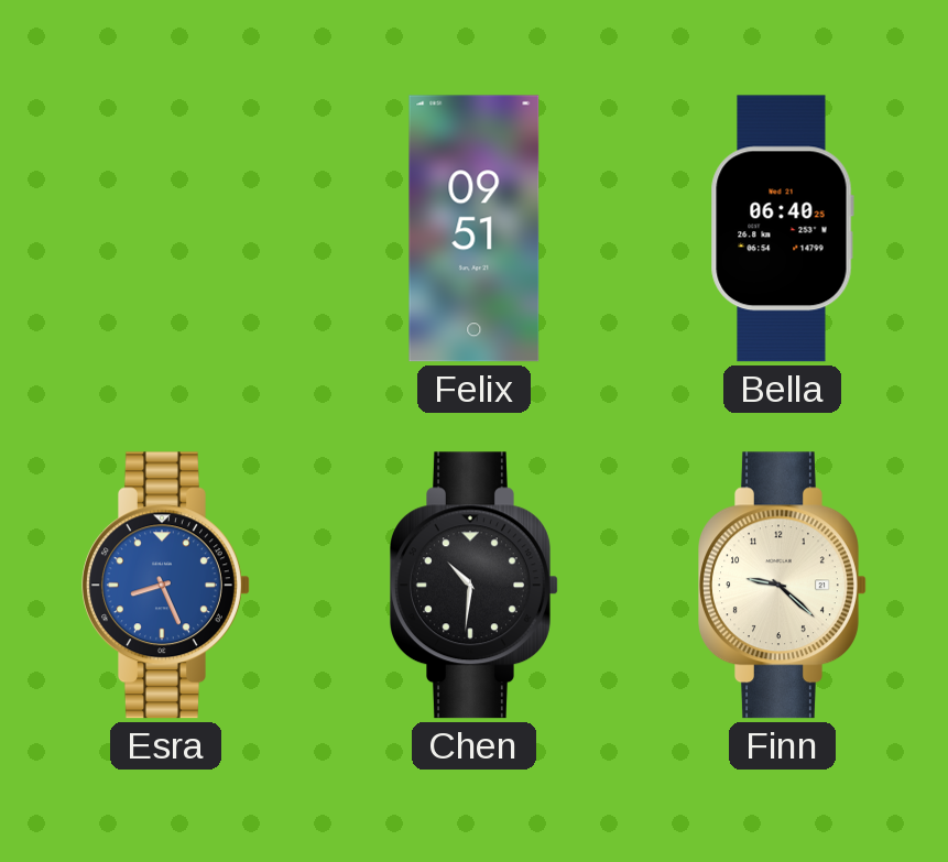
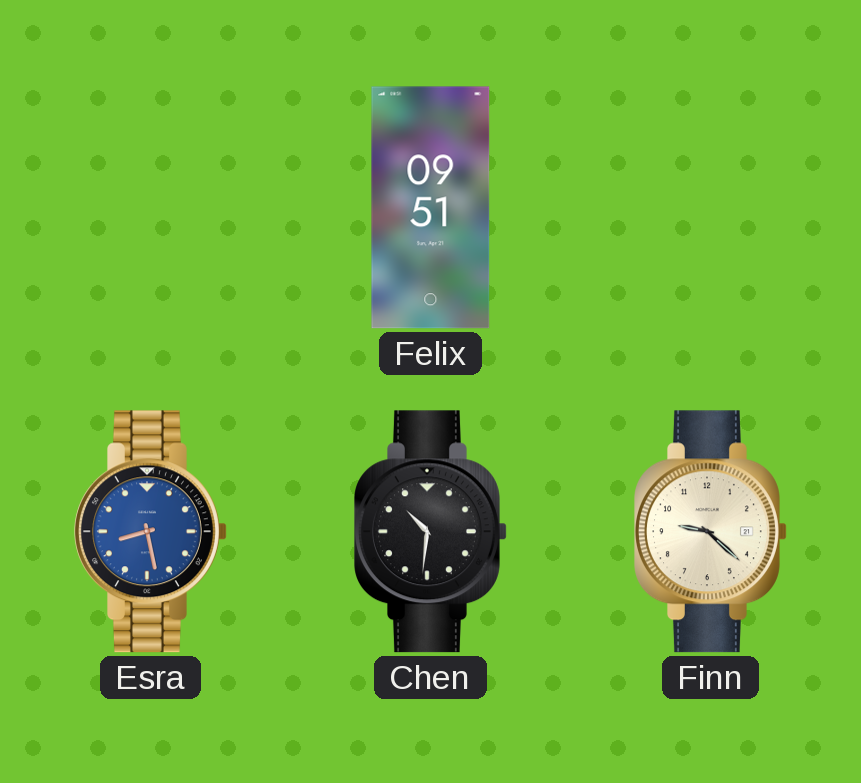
Bella: 06:40 -> none (782, 229)
Esra: 8:26 -> 8:28 (151, 532)
